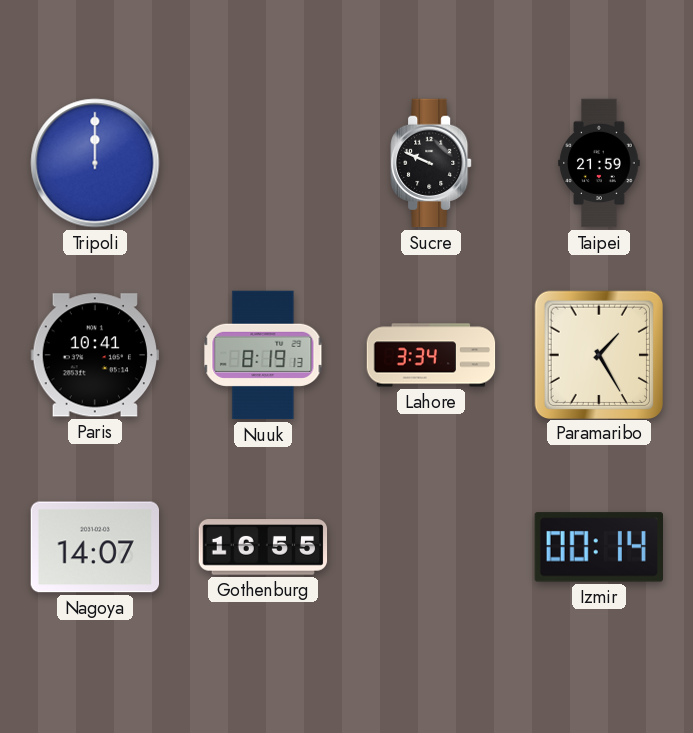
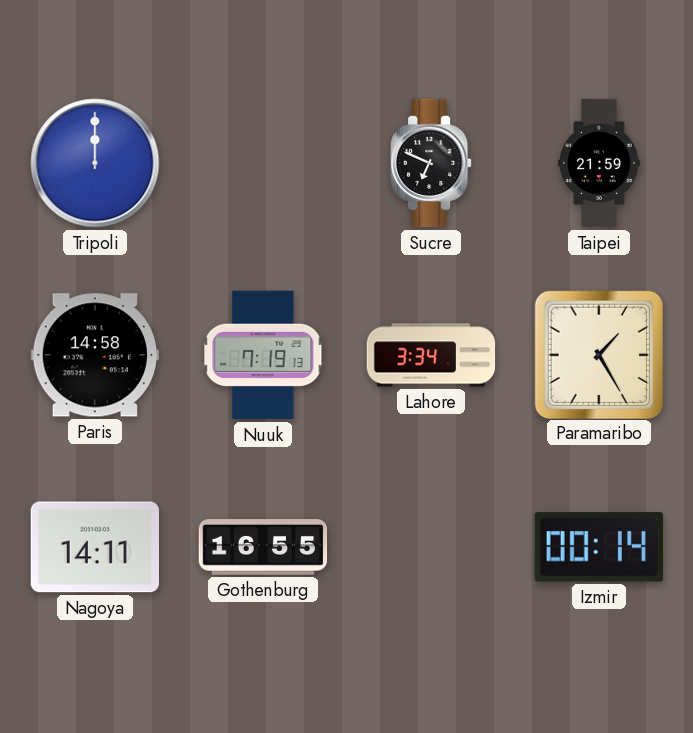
Sucre: 9:49 -> 6:49 (431, 163)
Paris: 10:41 -> 14:58 (94, 355)
Nuuk: 8:19 -> 7:19 (263, 355)
Nagoya: 14:07 -> 14:11 (95, 547)
